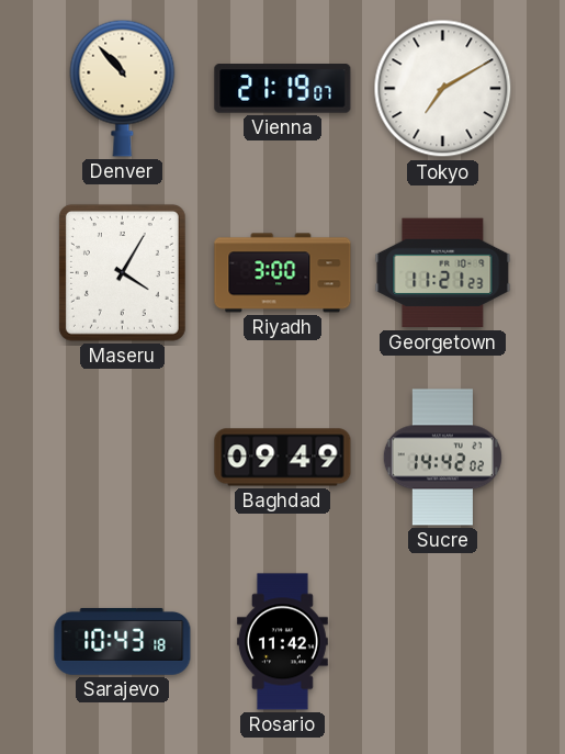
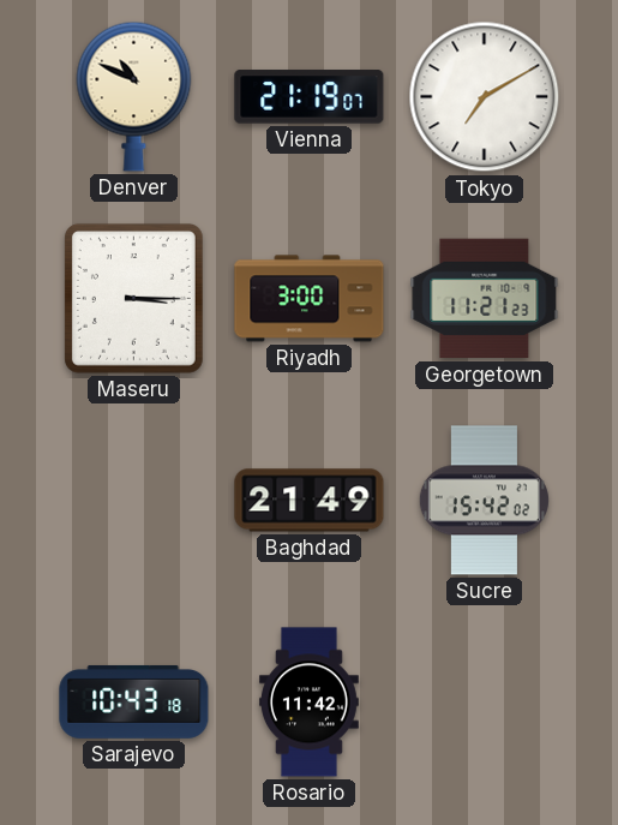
Denver: 10:53 -> 10:49 (134, 96)
Maseru: 4:05 -> 3:15 (133, 298)
Baghdad: 09:49 -> 21:49 (310, 501)
Sucre: 14:42 -> 15:42 (484, 501)
